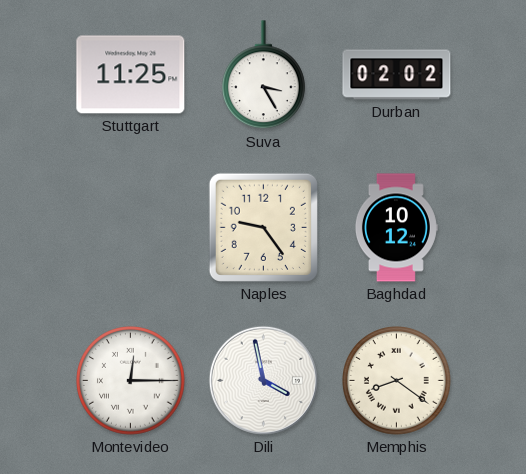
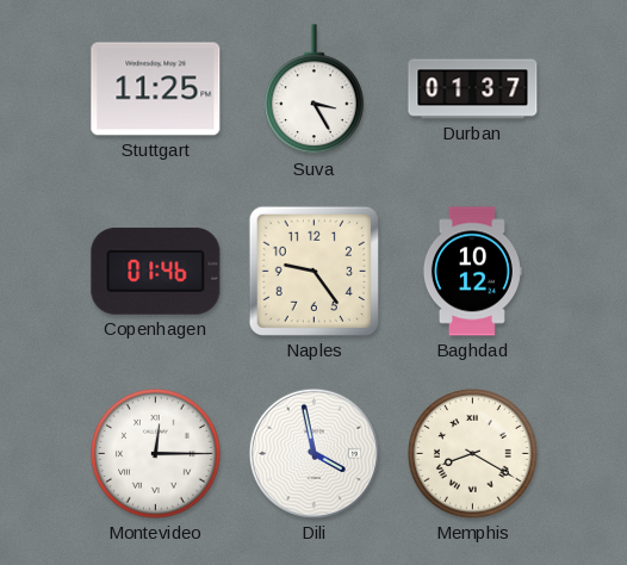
Durban: 02:02 -> 01:37 (473, 89)
Copenhagen: none -> 01:46 (156, 271)
Memphis: 8:21 -> 8:20 (473, 454)
